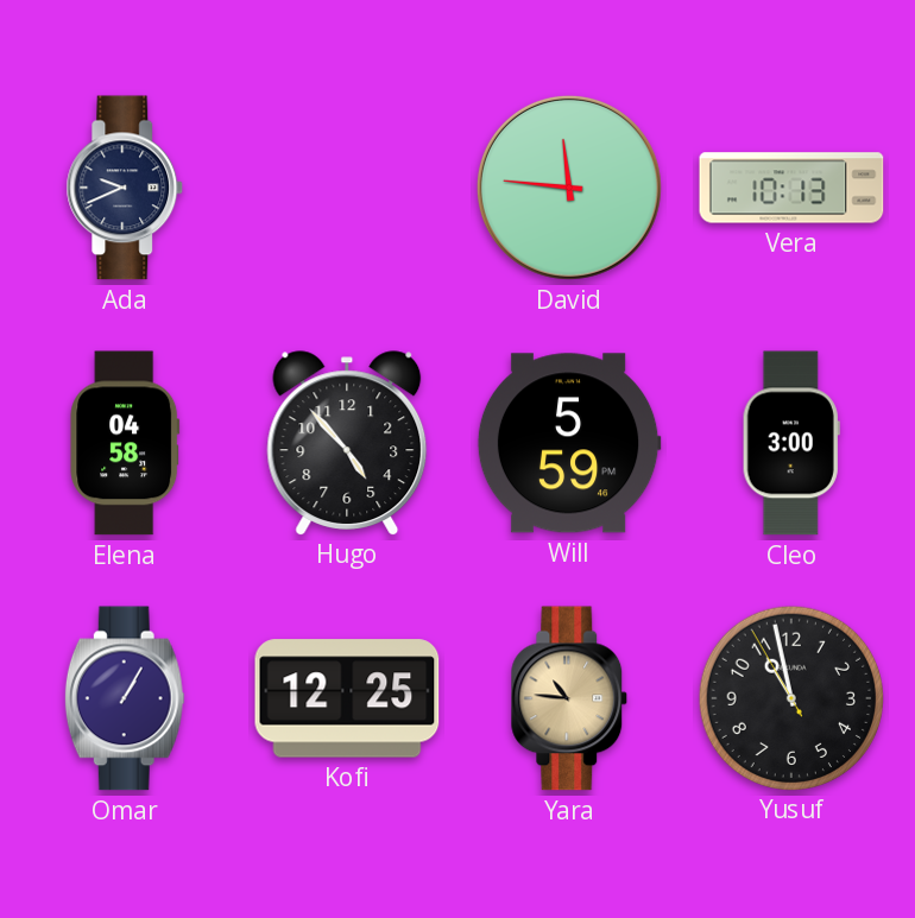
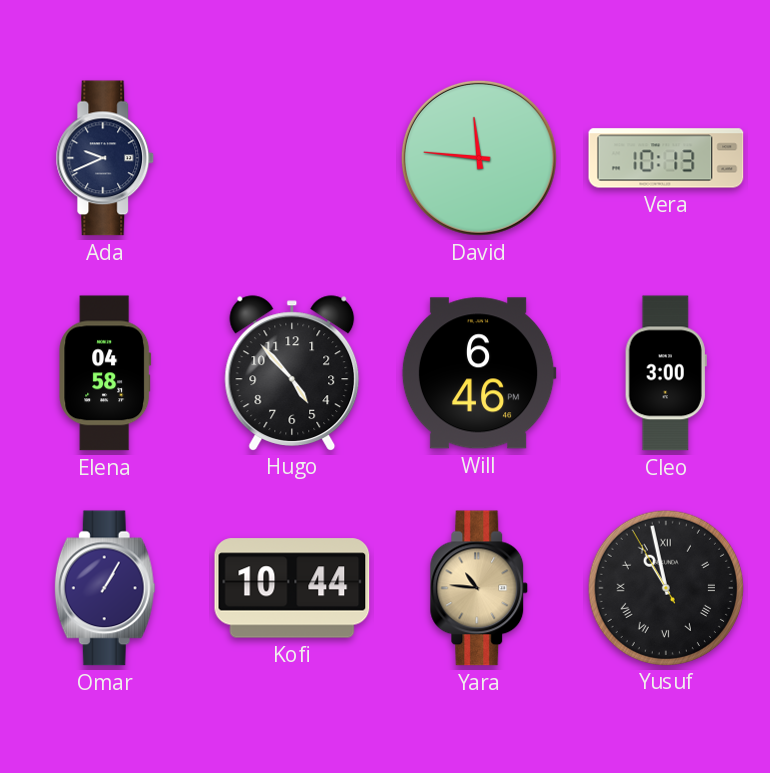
Will: 5:59 -> 6:46 (479, 373)
Kofi: 12:25 -> 10:44 (292, 588)
Yusuf numerals: Arabic -> Roman (665, 587)
